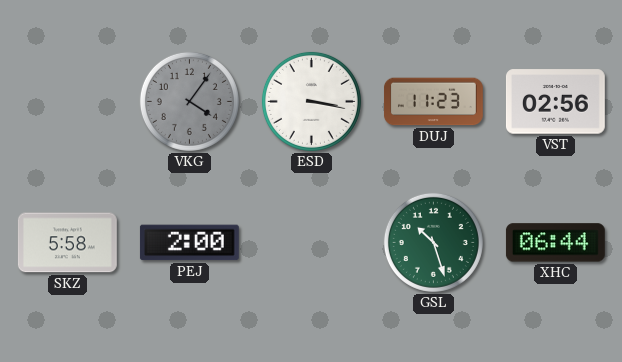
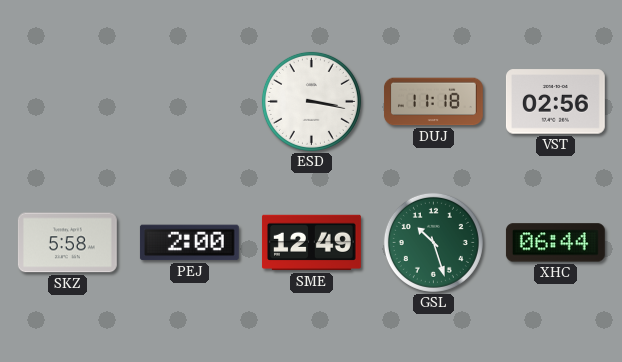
VKG: 4:06 -> none (189, 101)
DUJ: 11:23 -> 11:18 (433, 102)
SME: none -> 12:49 (311, 243)
